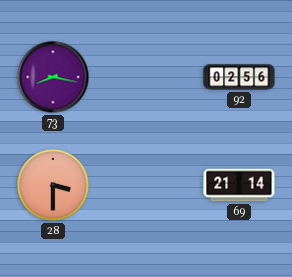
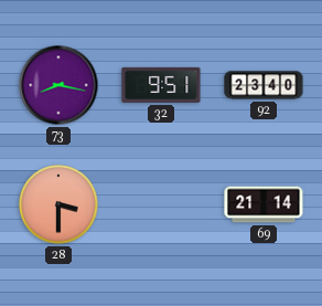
32: none -> 9:51 (161, 85)
92: 02:56 -> 23:40 (264, 85)
